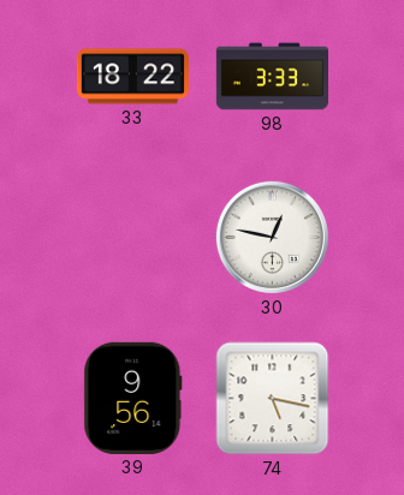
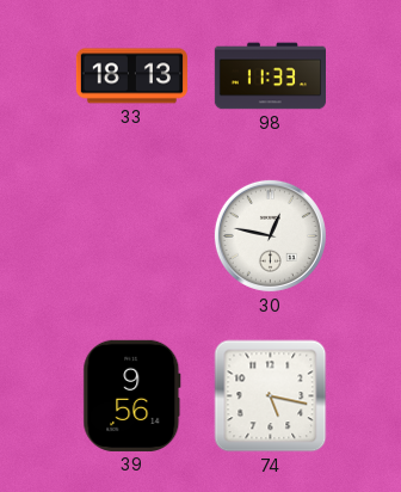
33: 18:22 -> 18:13 (131, 76)
98: 3:33 -> 11:33 (270, 76)
